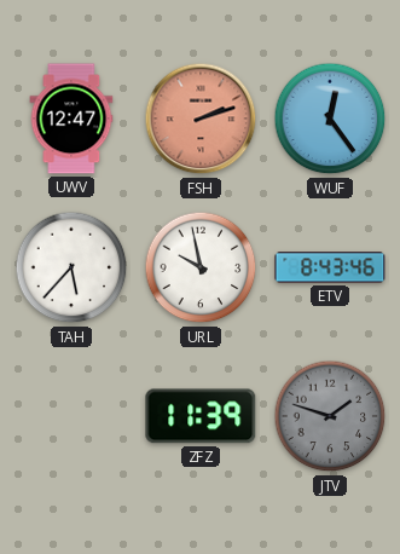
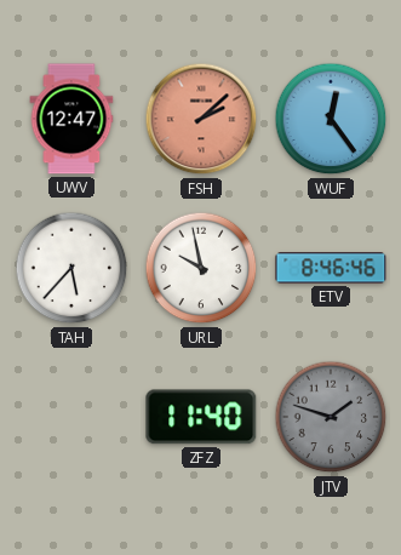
FSH: 2:12 -> 2:08 (201, 119)
ETV: 8:43 -> 8:46 (331, 268)
ZFZ: 11:39 -> 11:40 (201, 417)
